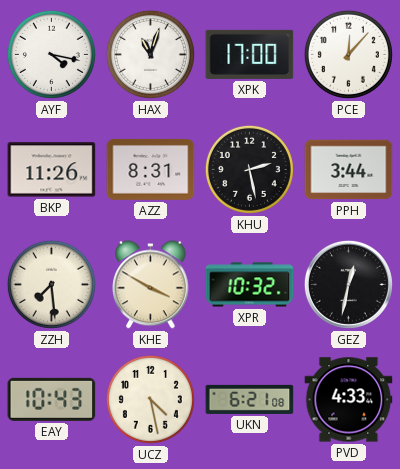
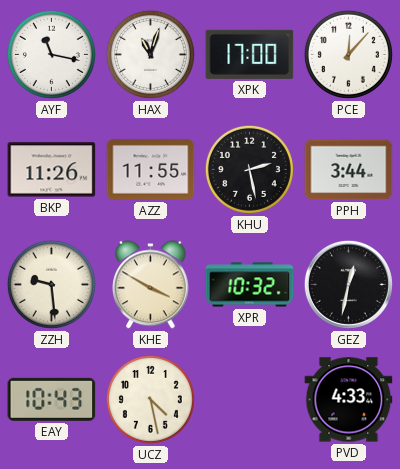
AYF: 4:17 -> 11:17 (51, 54)
AZZ: 8:31 -> 11:55 (151, 169)
ZZH: 7:29 -> 9:29 (51, 284)
UKN: 6:21 -> none (250, 399)
